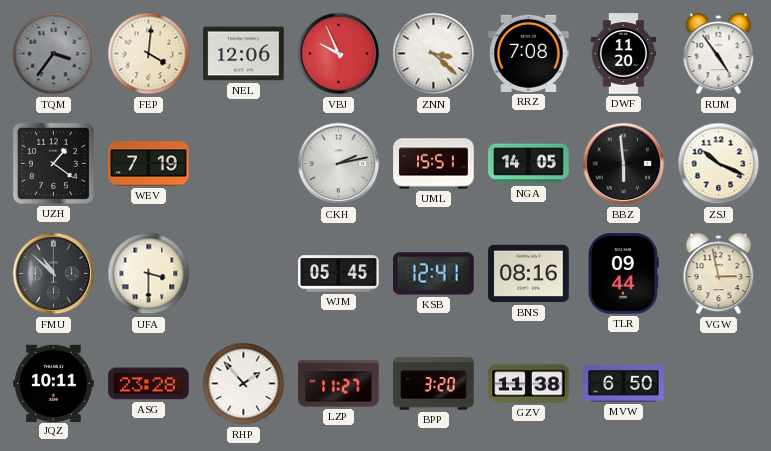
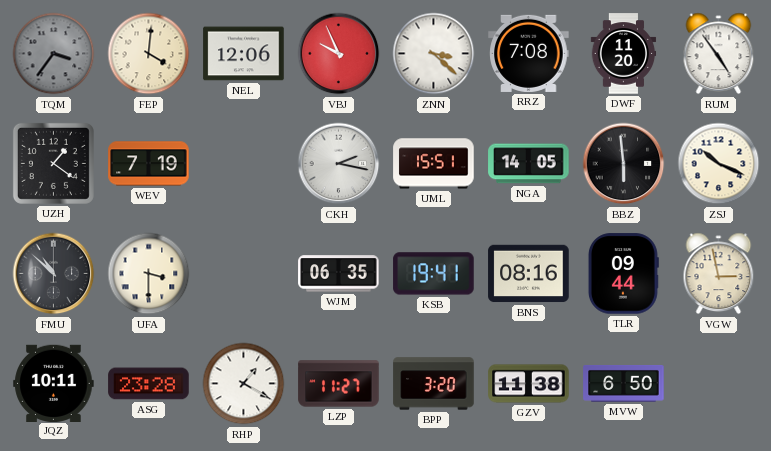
CKH: 2:13 -> 2:17 (339, 164)
WJM: 05:45 -> 06:35 (339, 274)
KSB: 12:41 -> 19:41 (434, 274)
RHP: 1:53 -> 1:20 (244, 384)
